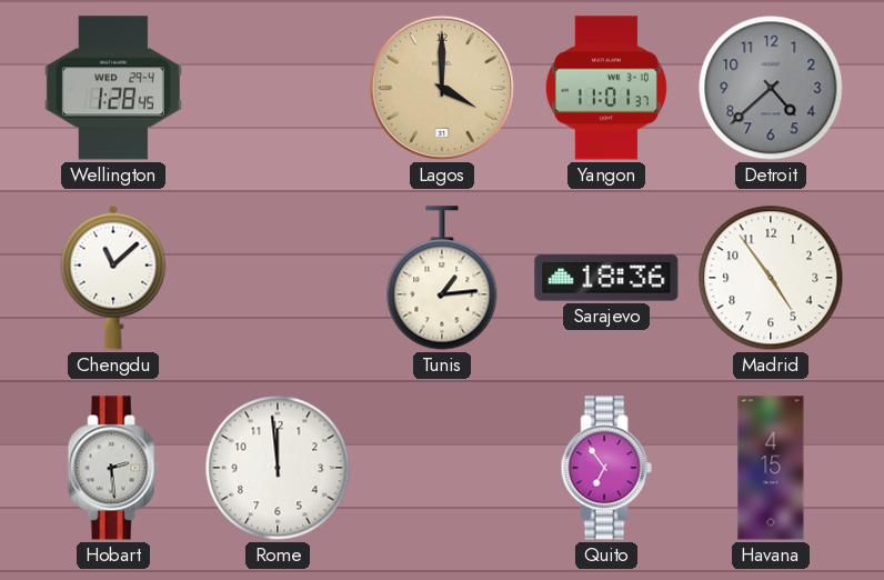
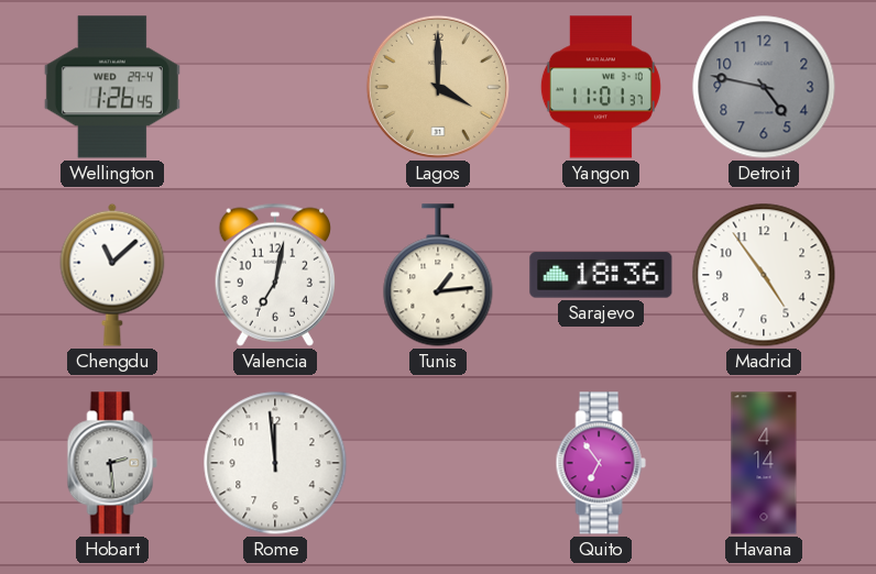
Wellington: 1:28 -> 1:26 (112, 87)
Detroit: 4:38 -> 4:47 (764, 87)
Valencia: none -> 7:02 (274, 275)
Havana: 4:15 -> 4:14 (764, 463)
